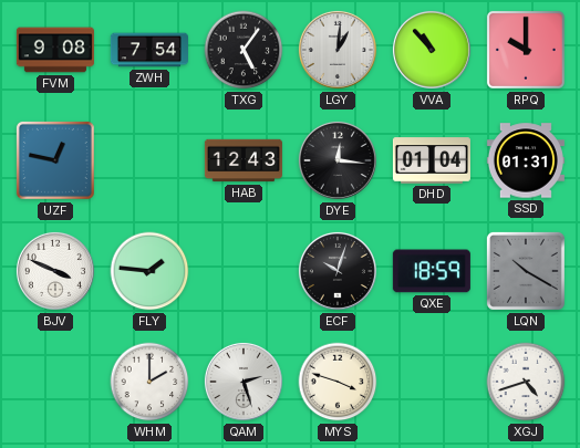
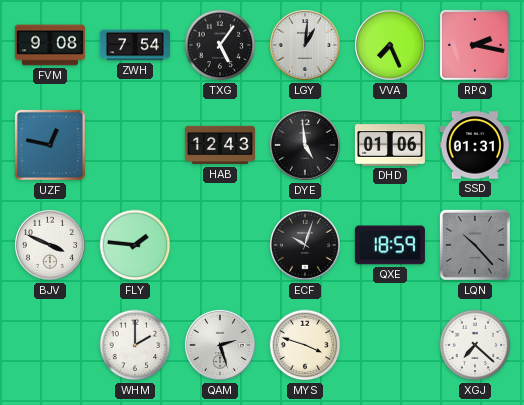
VVA: 10:53 -> 7:26 (390, 45)
RPQ: 10:00 -> 2:17 (475, 45)
DYE: 12:16 -> 4:59 (305, 145)
DHD: 01:04 -> 01:06 (390, 145)
LQN: 10:20 -> 10:23 (475, 245)
XGJ: 4:42 -> 7:22 (475, 345)
